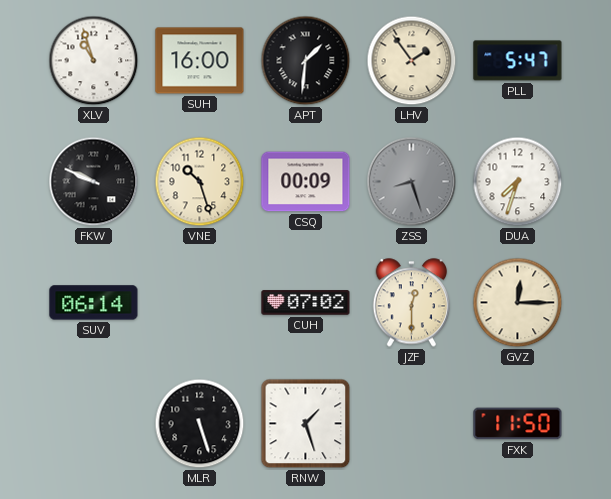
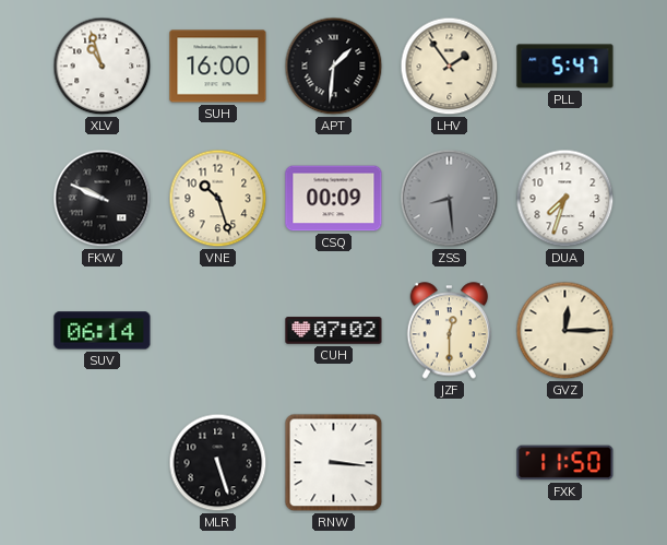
ZSS: 8:27 -> 8:29 (450, 199)
RNW: 1:27 -> 3:16 (334, 463)
